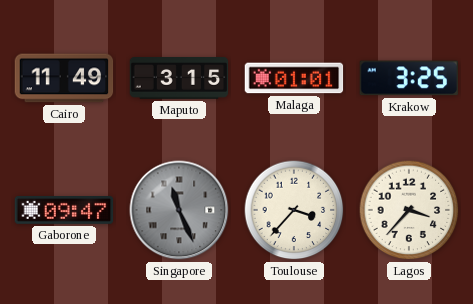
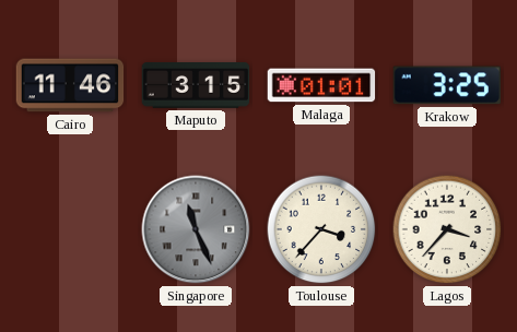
Cairo: 11:49 -> 11:46 (70, 85)
Gaborone: 09:47 -> none (64, 211)
